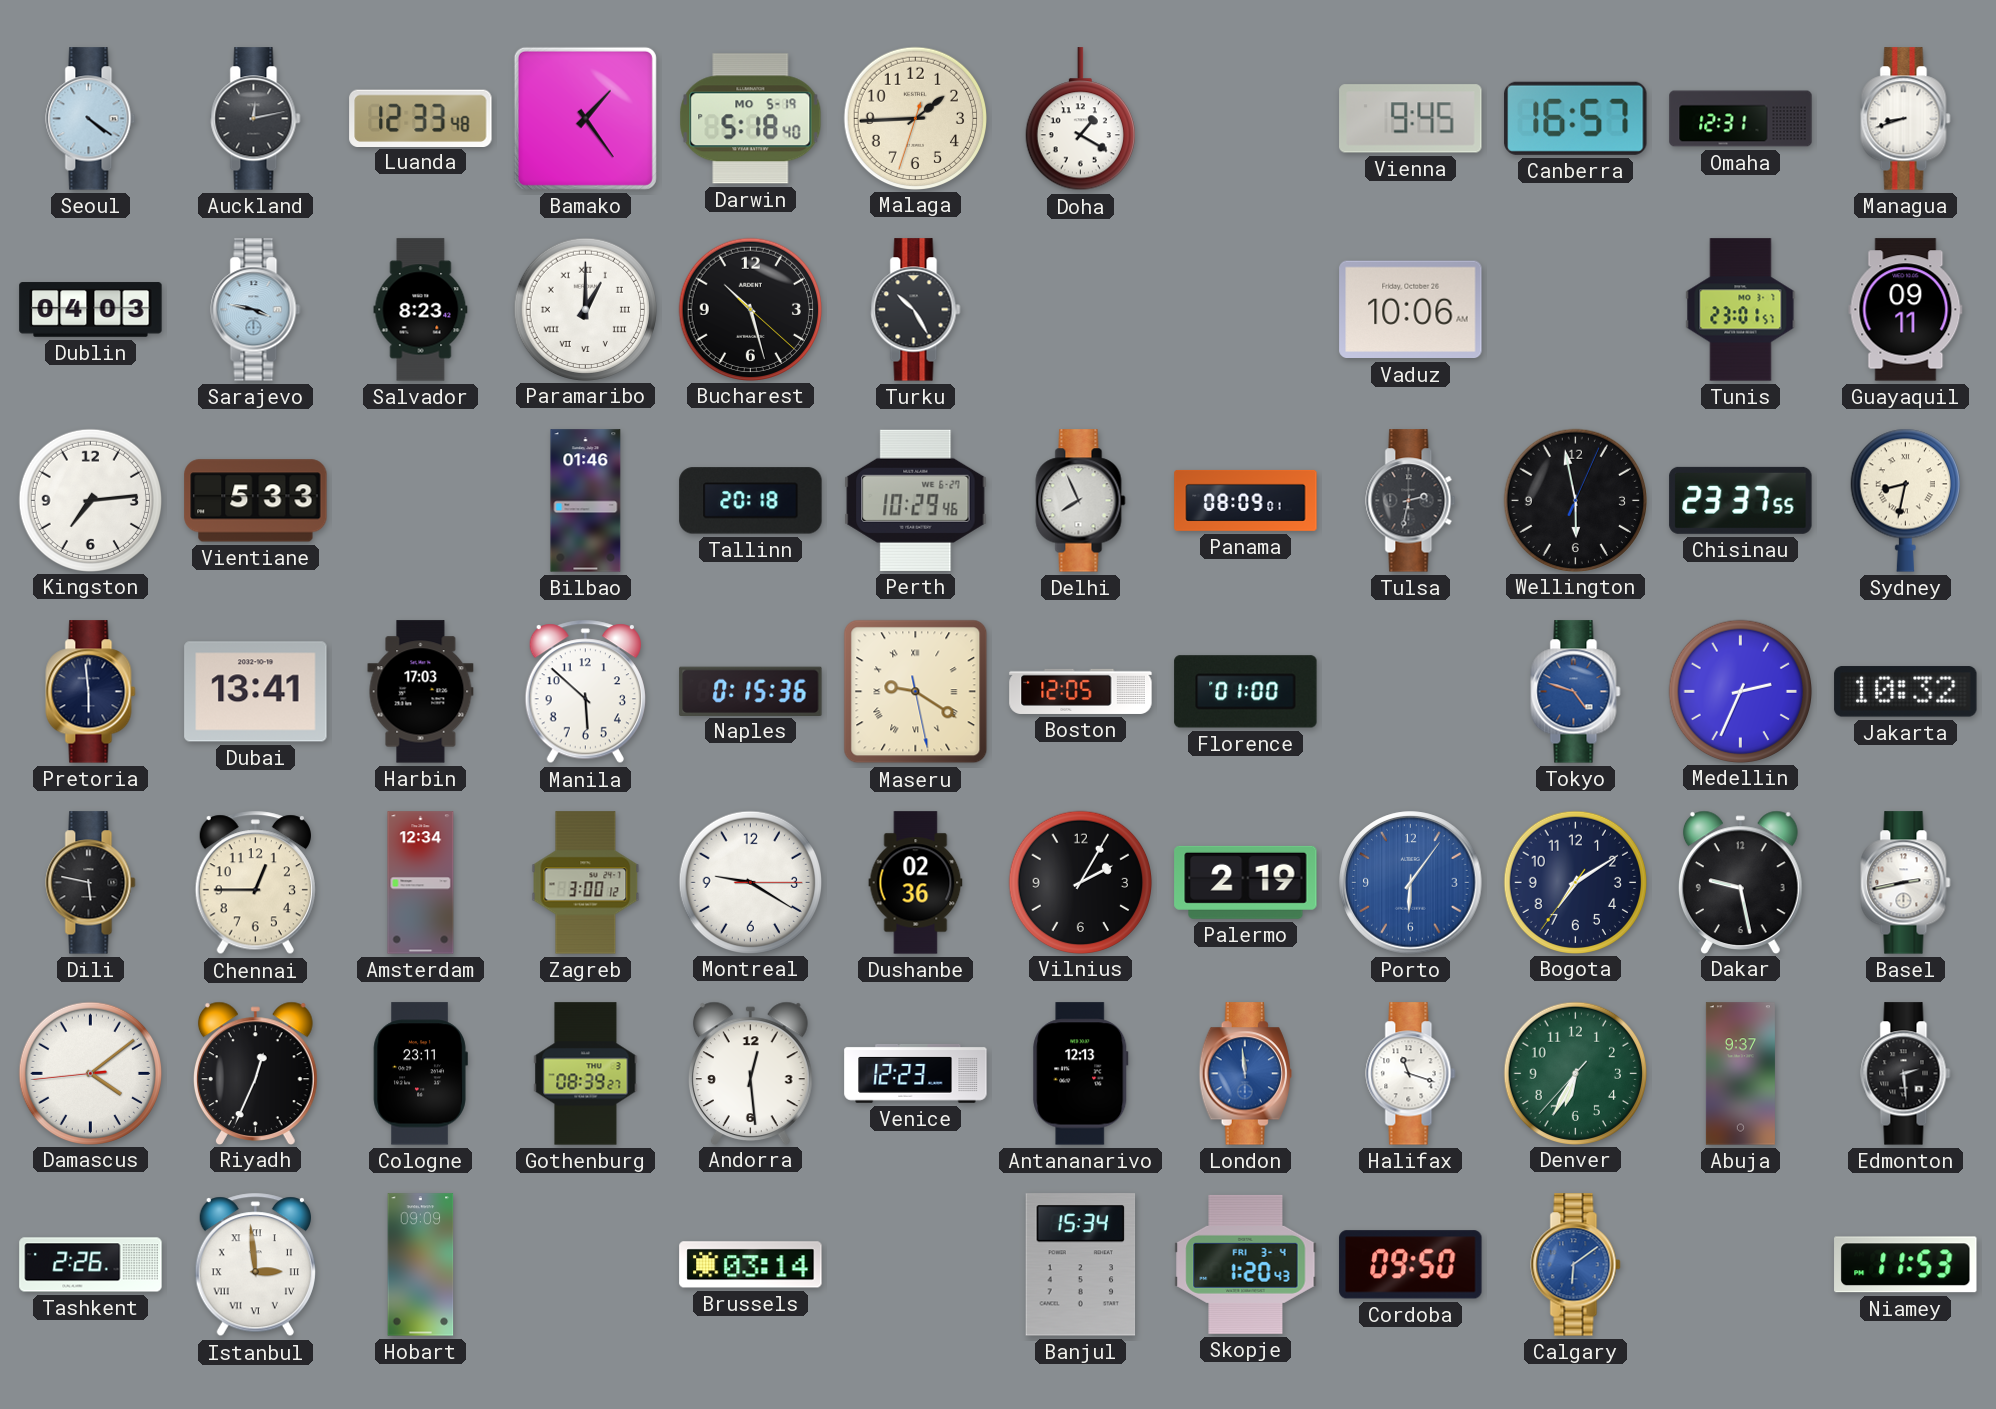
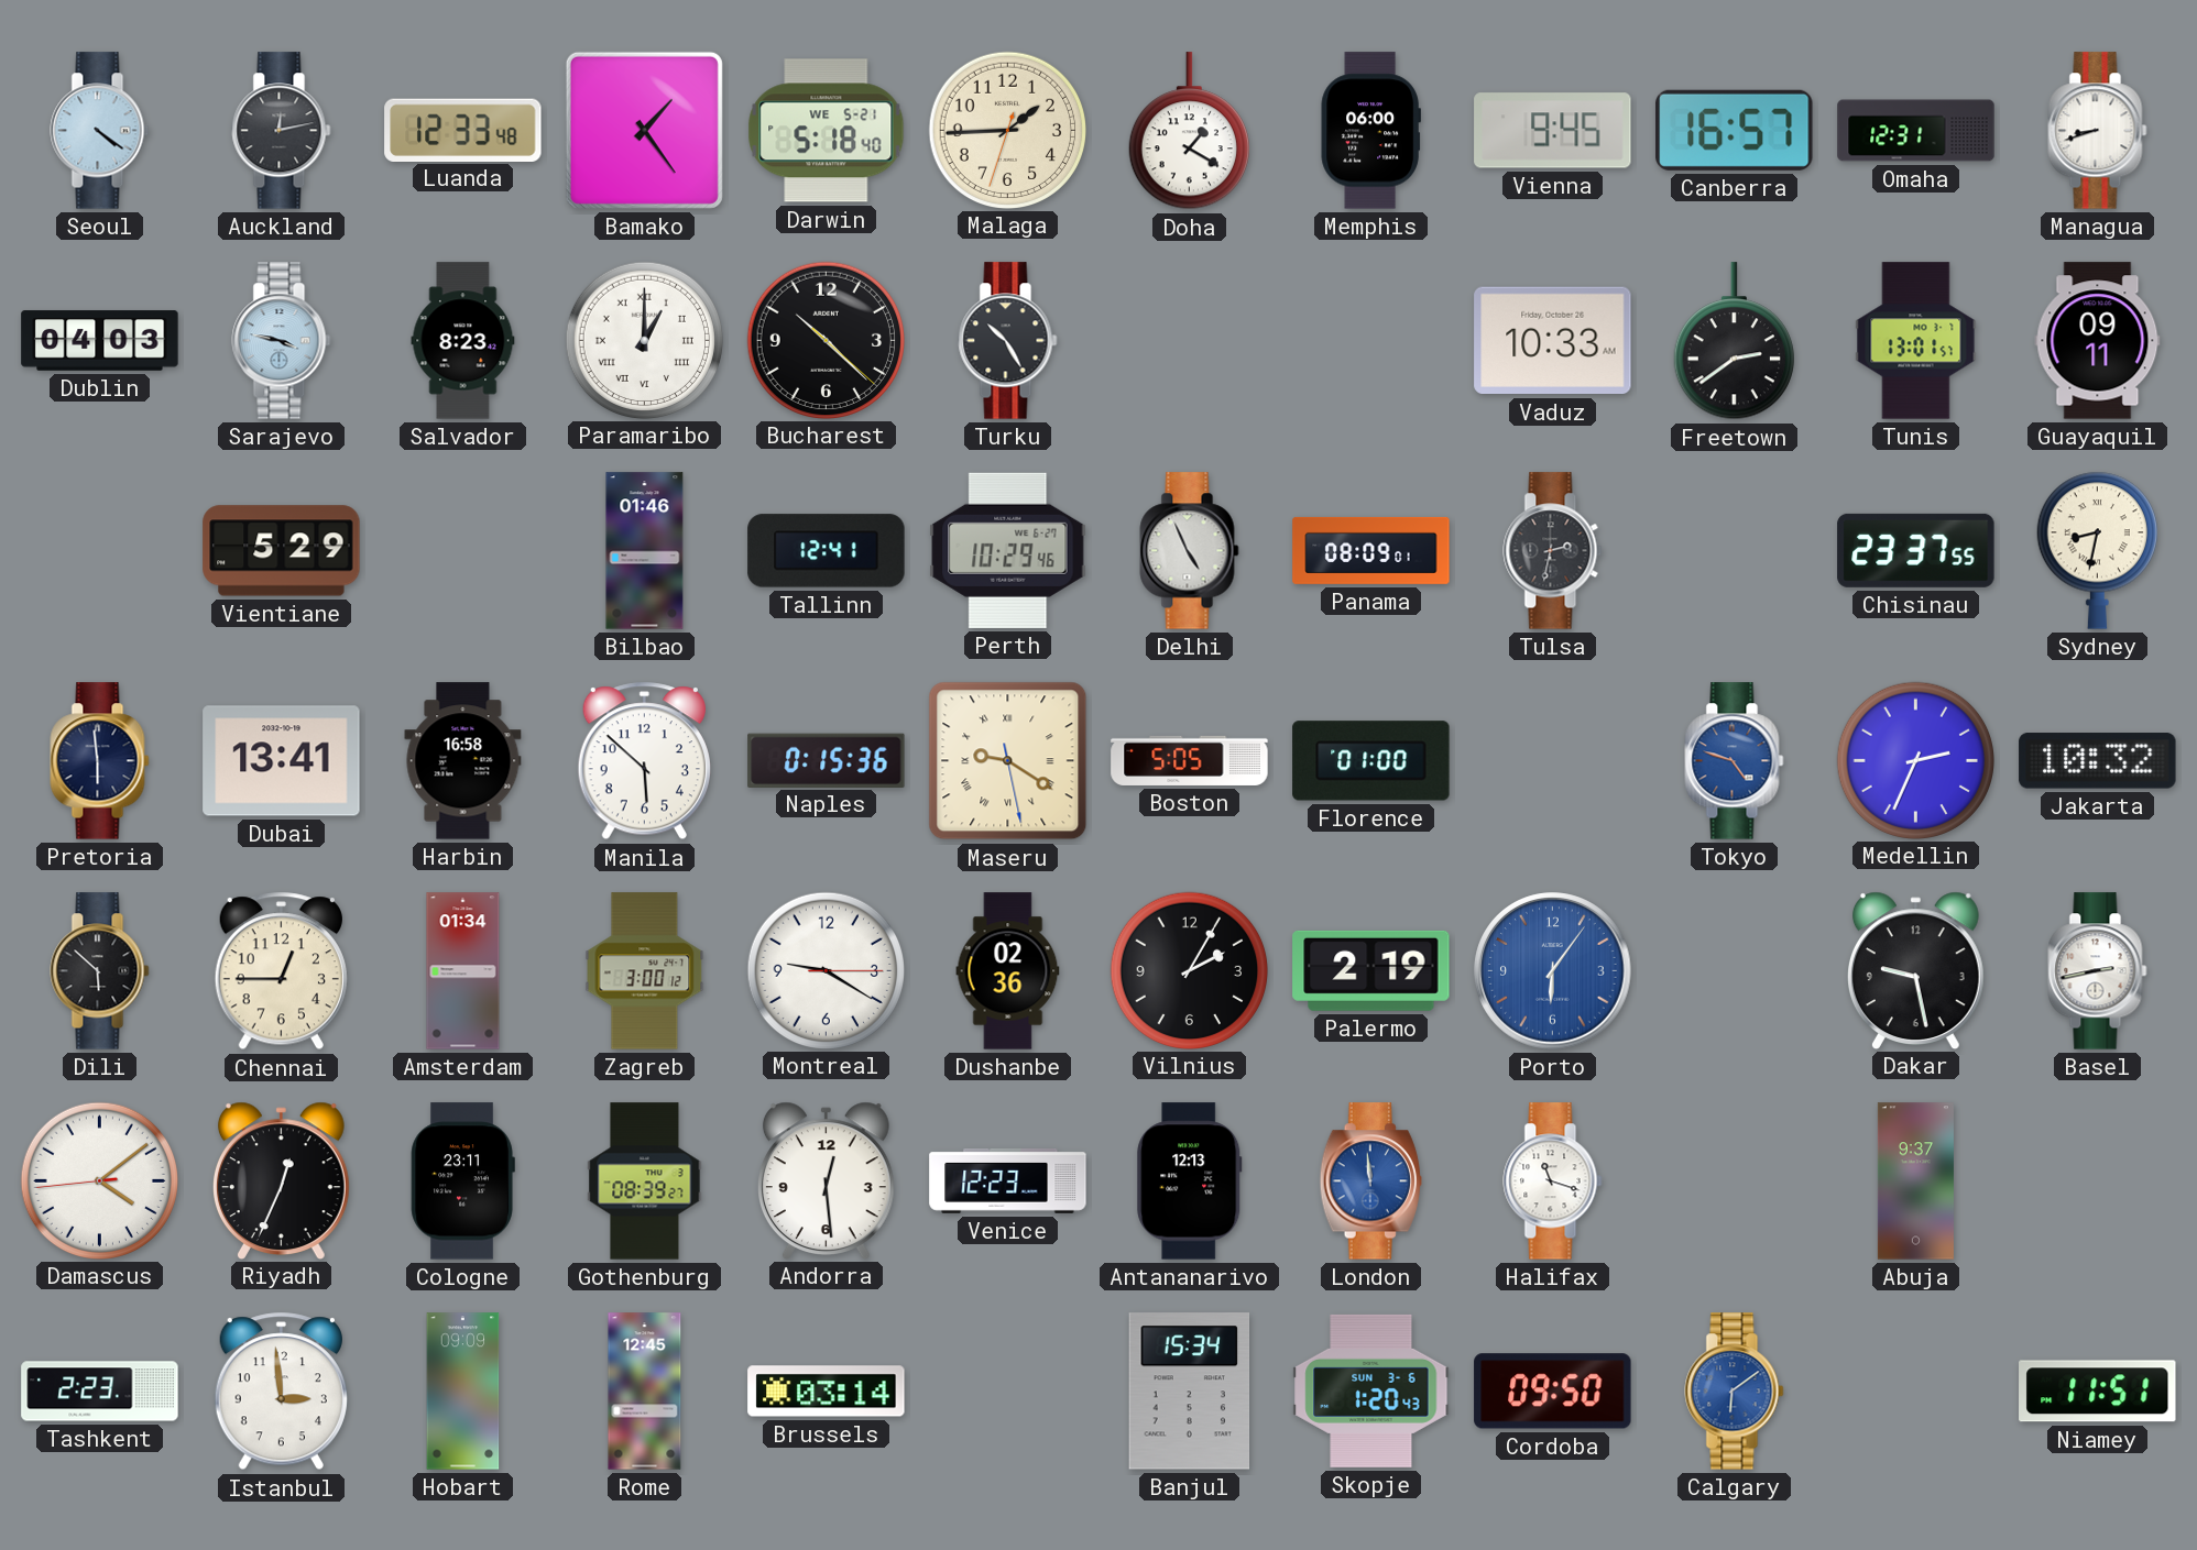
Darwin date: MO 5-19 -> WE 5-21 (827, 131)
Memphis: none -> 06:00 (1370, 131)
Bucharest: 10:27 -> 10:22 (826, 340)
Vaduz: 10:06 -> 10:33 (1553, 341)
Freetown: none -> 2:39 (1734, 341)
Tunis: 23:01 -> 13:01 (1916, 341)
Kingston: 7:14 -> none (90, 500)
Vientiane: 5:33 -> 5:29 (282, 551)
Tallinn: 20:18 -> 12:41 (827, 551)
Delhi: 7:56 -> 4:56 (1190, 551)
Wellington: 5:58 -> none (1575, 500)
Harbin: 17:03 -> 16:58 (463, 761)
Boston: 12:05 -> 5:05 (1190, 760)
Dili: 5:47 -> 5:52 (100, 971)
Amsterdam: 12:34 -> 01:34 (463, 971)
Bogota: 7:09 -> none (1575, 882)
Denver: 6:34 -> none (1575, 1073)
Edmonton: 2:29 -> none (1906, 1074)
Tashkent: 2:26 -> 2:23 (100, 1392)
Istanbul numerals: Roman -> Arabic (281, 1392)
Rome: none -> 12:45 (645, 1392)
Skopje date: FRI 3-4 -> SUN 3-6 (1371, 1390)
Niamey: 11:53 -> 11:51 (2098, 1392)
